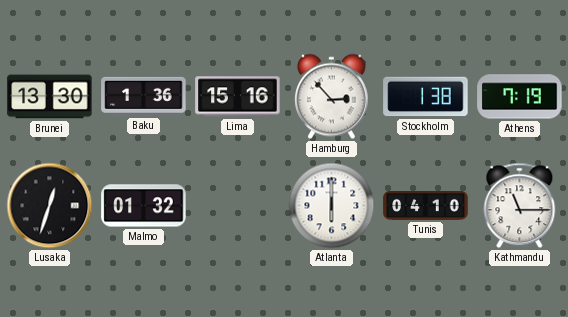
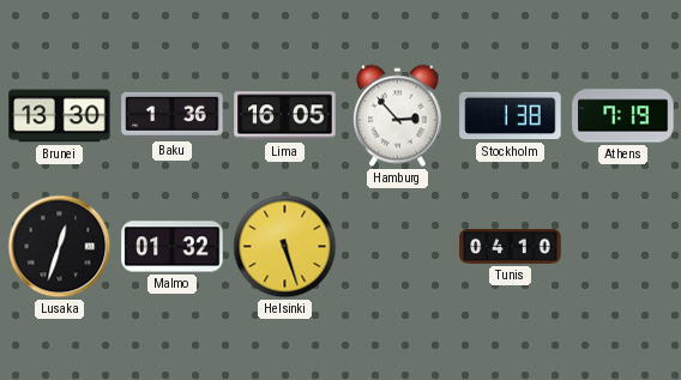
Lima: 15:16 -> 16:05 (285, 116)
Helsinki: none -> 5:27 (285, 247)
Atlanta: 6:00 -> none (332, 206)
Kathmandu: 11:15 -> none (520, 206)
